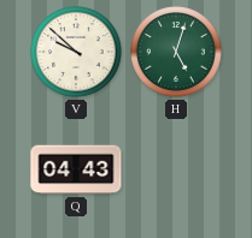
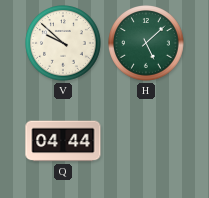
H: 5:03 -> 5:08 (146, 43)
Q: 04:43 -> 04:44 (63, 141)
